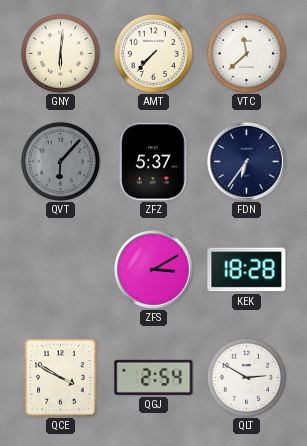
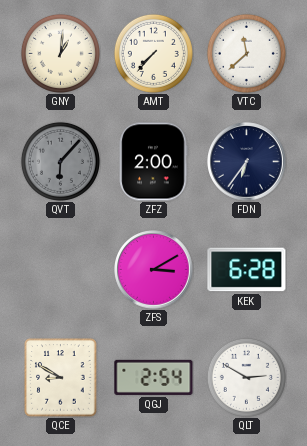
GNY: 6:01 -> 1:01 (60, 53)
ZFZ: 5:37 -> 2:00 (154, 162)
KEK: 18:28 -> 6:28 (247, 270)
QCE: 3:50 -> 8:50 (61, 378)
